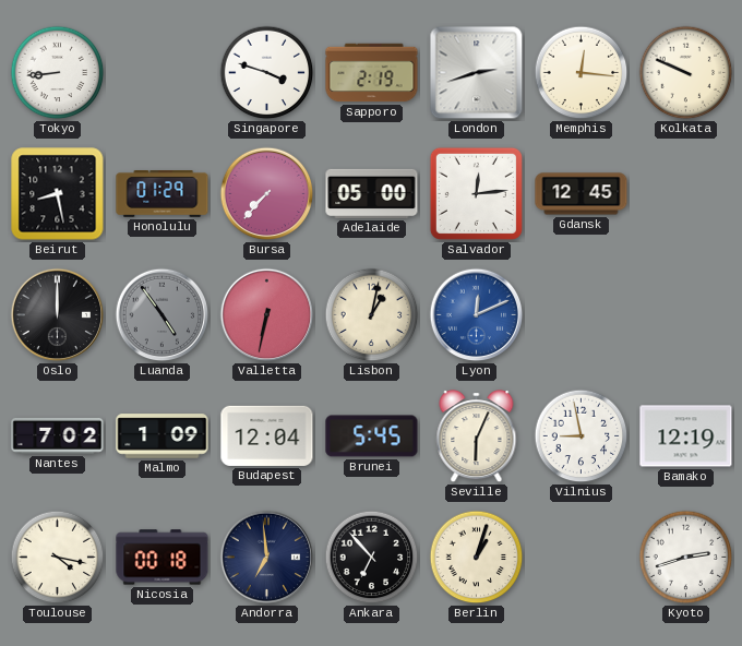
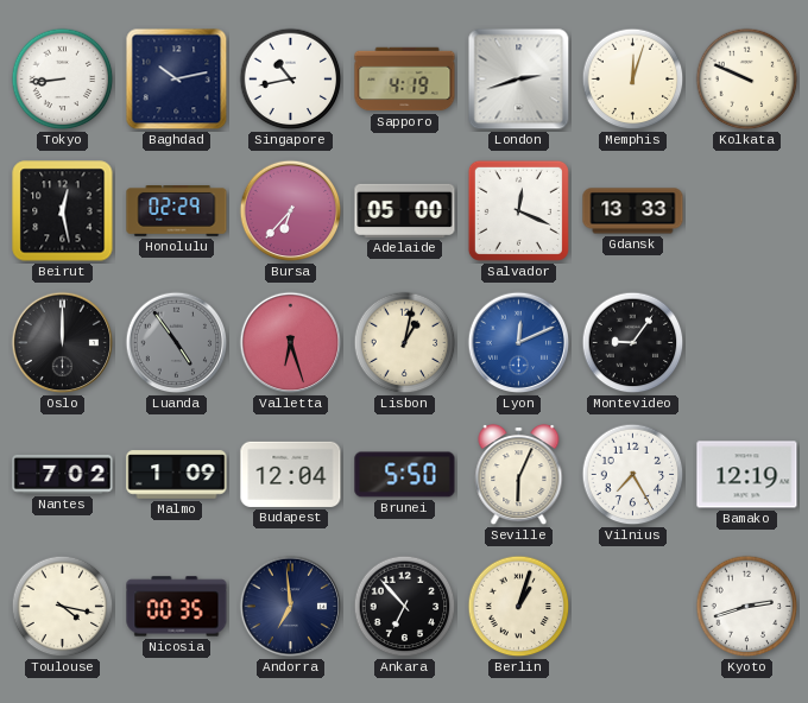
Baghdad: none -> 10:13 (177, 80)
Singapore: 3:48 -> 10:43 (291, 80)
Sapporo: 2:19 -> 4:19 (405, 80)
Memphis: 12:16 -> 12:03 (633, 80)
Beirut: 8:28 -> 12:28 (63, 211)
Honolulu: 01:29 -> 02:29 (177, 211)
Bursa: 7:37 -> 6:37 (291, 211)
Salvador: 12:14 -> 12:19 (518, 210)
Gdansk: 12:45 -> 13:33 (633, 211)
Valletta: 6:32 -> 6:27 (291, 343)
Montevideo: none -> 9:06 (633, 343)
Brunei: 5:45 -> 5:50 (405, 475)
Vilnius: 8:58 -> 7:25 (633, 475)
Nicosia: 00:18 -> 00:35 (177, 607)
